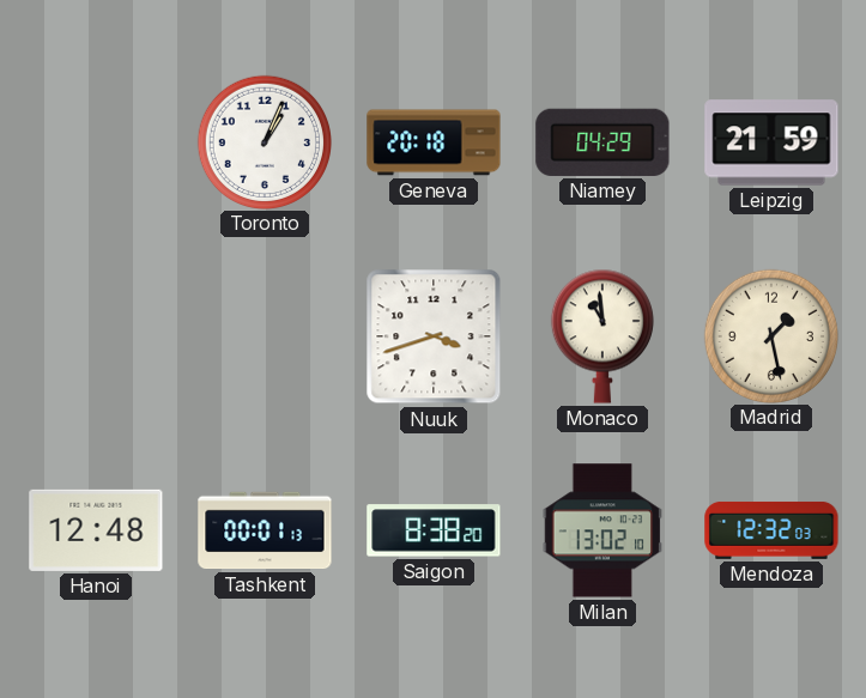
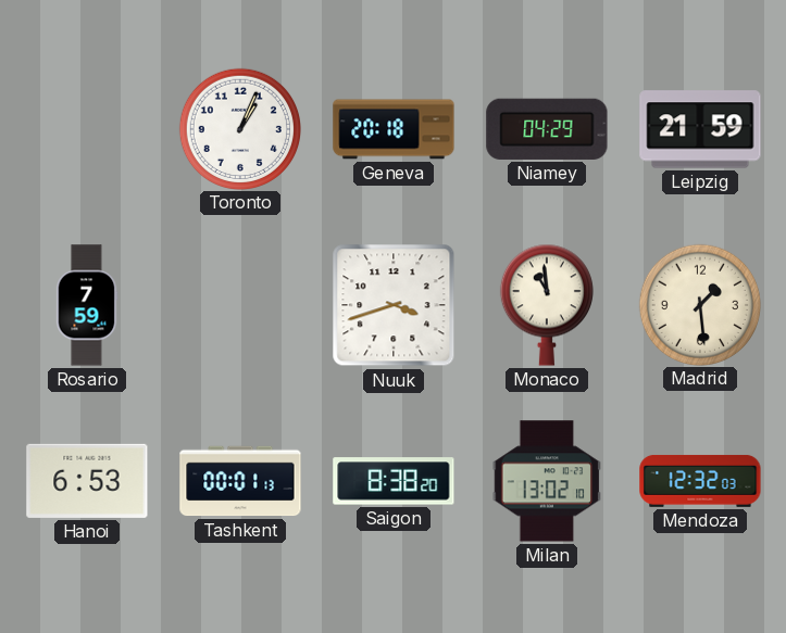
Rosario: none -> 7:59 (87, 305)
Madrid: 1:28 -> 1:29 (699, 304)
Hanoi: 12:48 -> 6:53 (87, 481)
